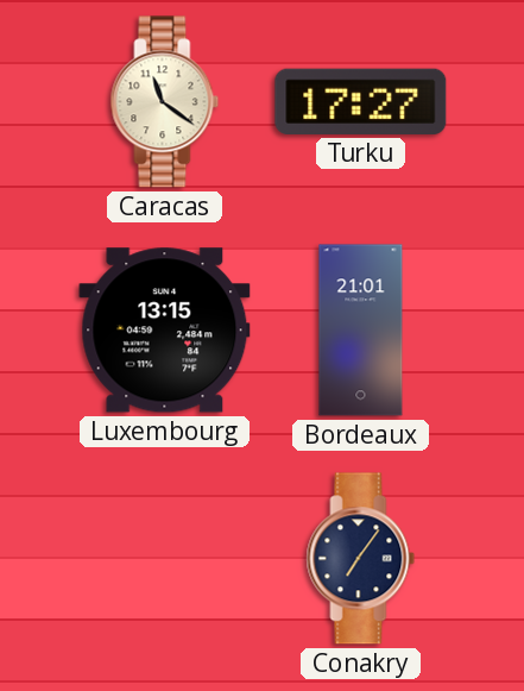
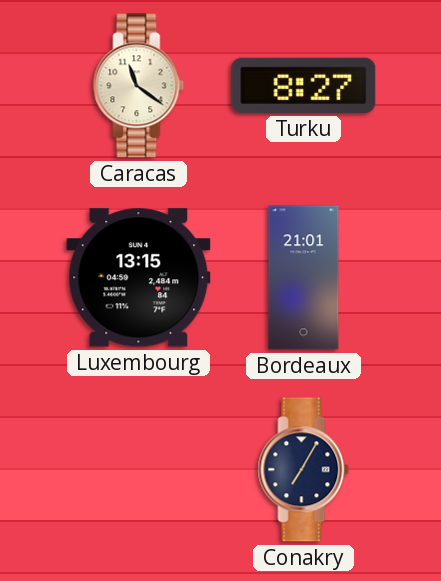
Turku: 17:27 -> 8:27 (304, 85)
Conakry: 7:06 -> 7:05 (304, 470)
